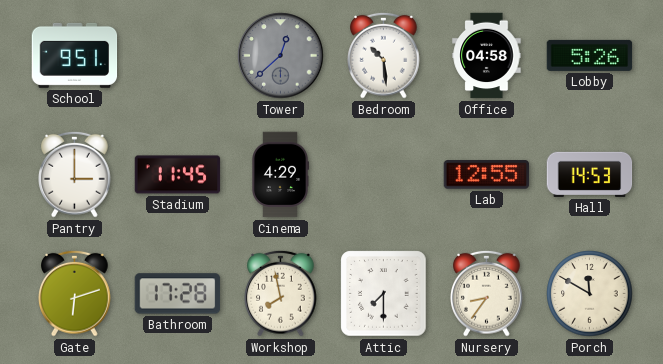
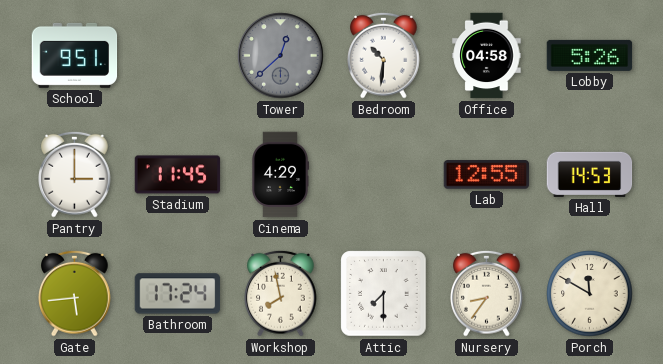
Bedroom: 10:29 -> 10:31 (384, 55)
Gate: 6:12 -> 5:44 (75, 293)
Bathroom: 17:28 -> 17:24 (178, 294)
